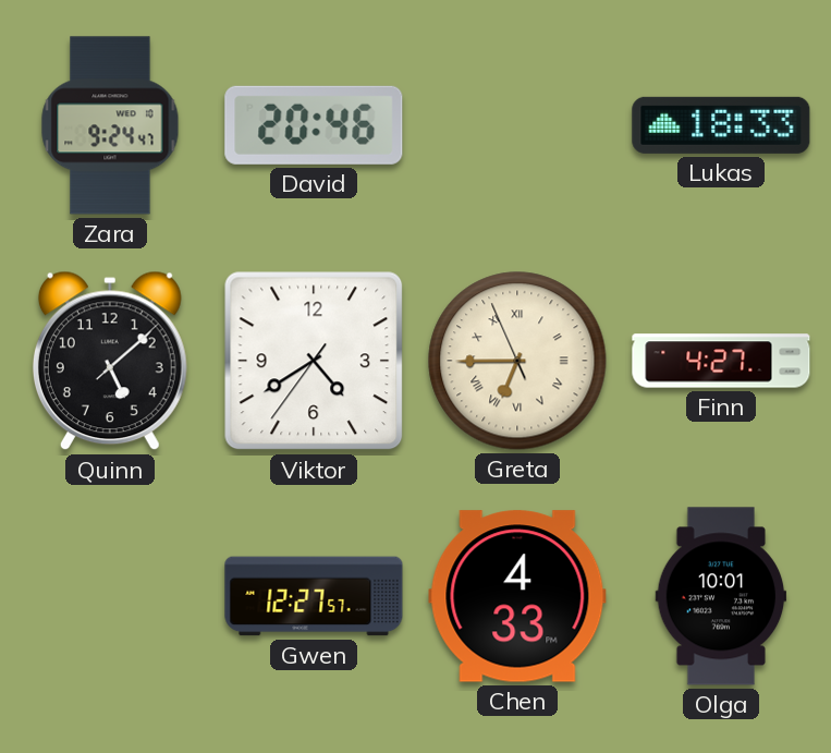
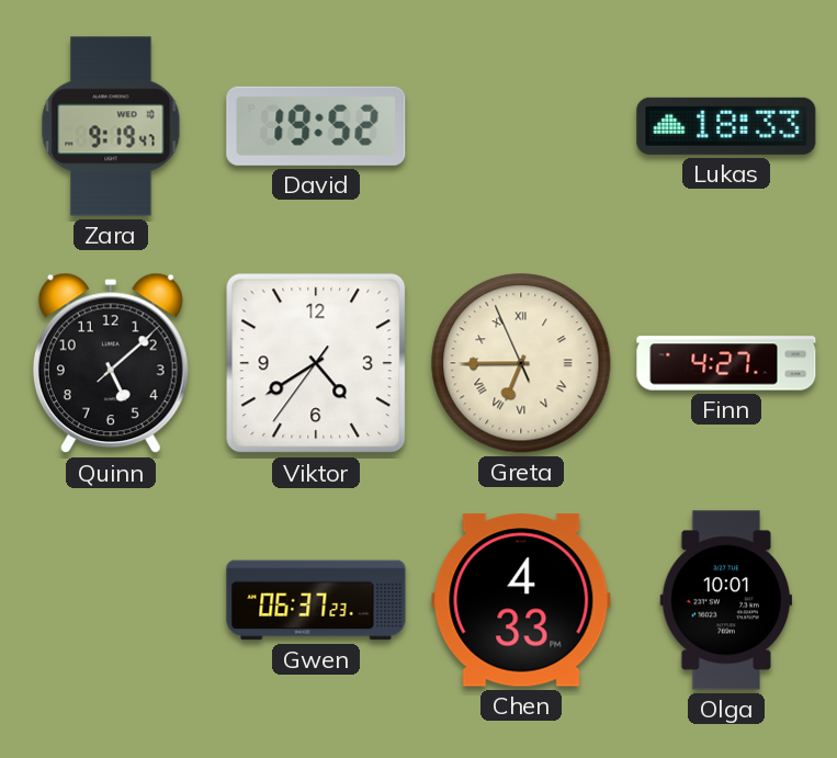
Zara: 9:24 -> 9:19 (111, 126)
David: 20:46 -> 19:52 (316, 126)
Gwen: 12:27 -> 06:37 (316, 600)
